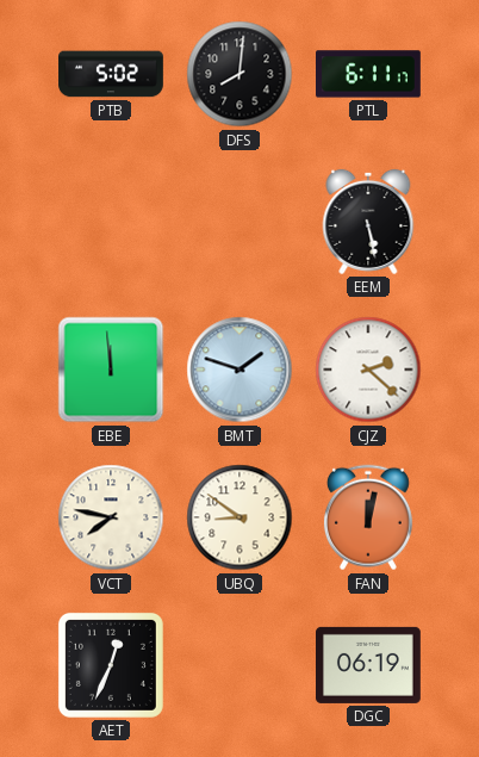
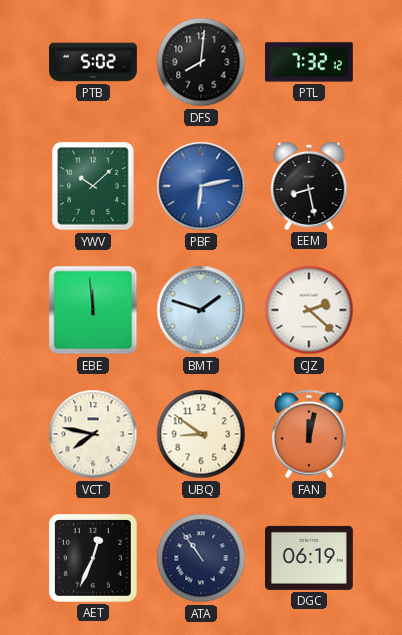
PTL: 6:11 -> 7:32 (310, 62)
YWV: none -> 10:08 (93, 186)
PBF: none -> 6:13 (201, 186)
EEM: 5:28 -> 8:28 (309, 186)
ATA: none -> 10:54 (201, 558)
